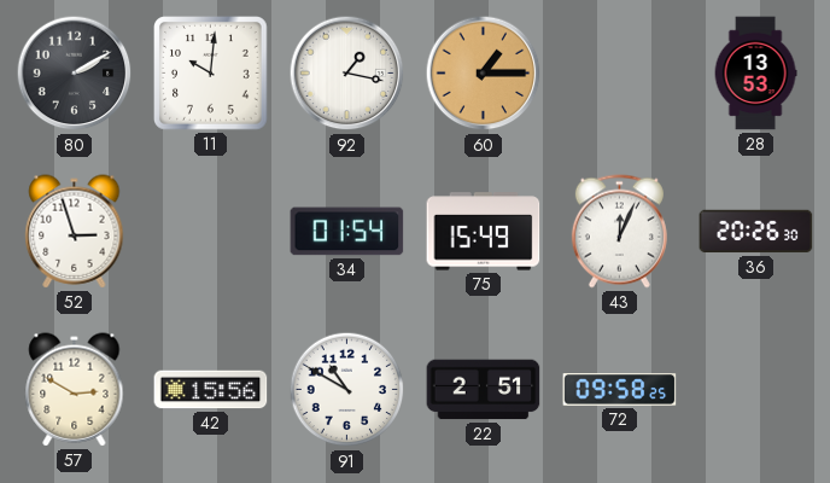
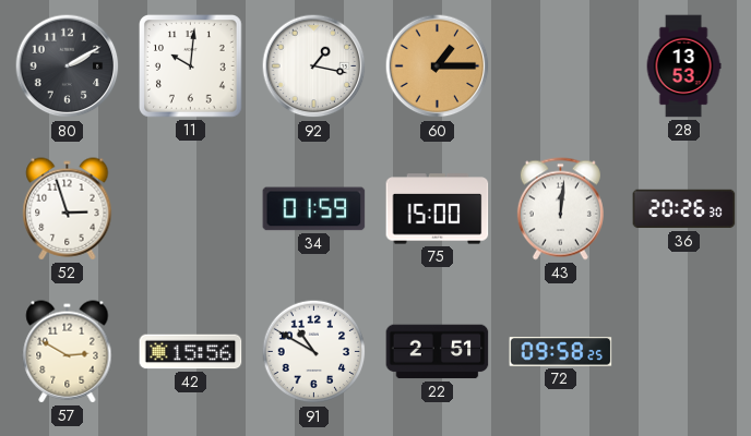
34: 01:54 -> 01:59 (314, 209)
75: 15:49 -> 15:00 (438, 209)
43: 12:04 -> 12:01 (560, 209)
